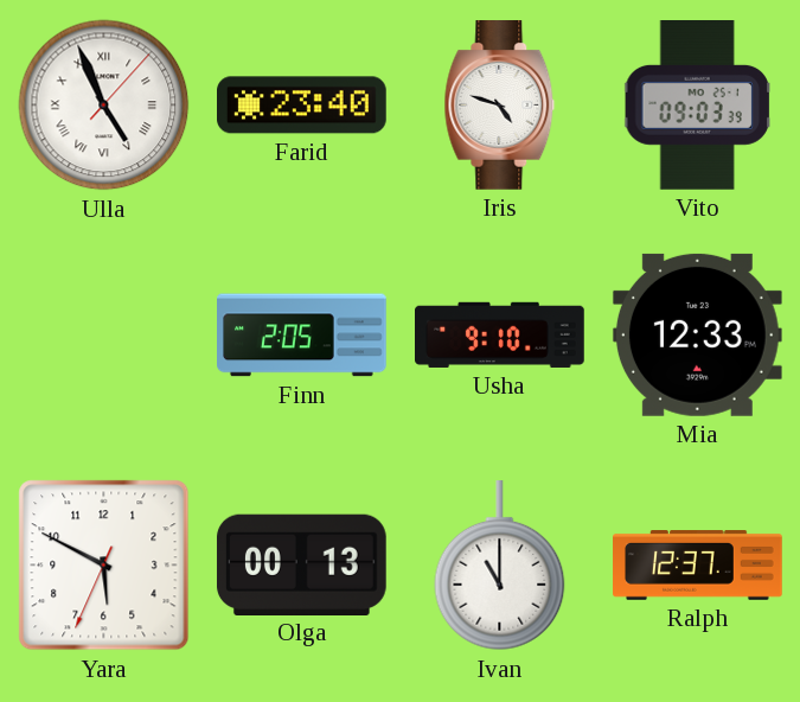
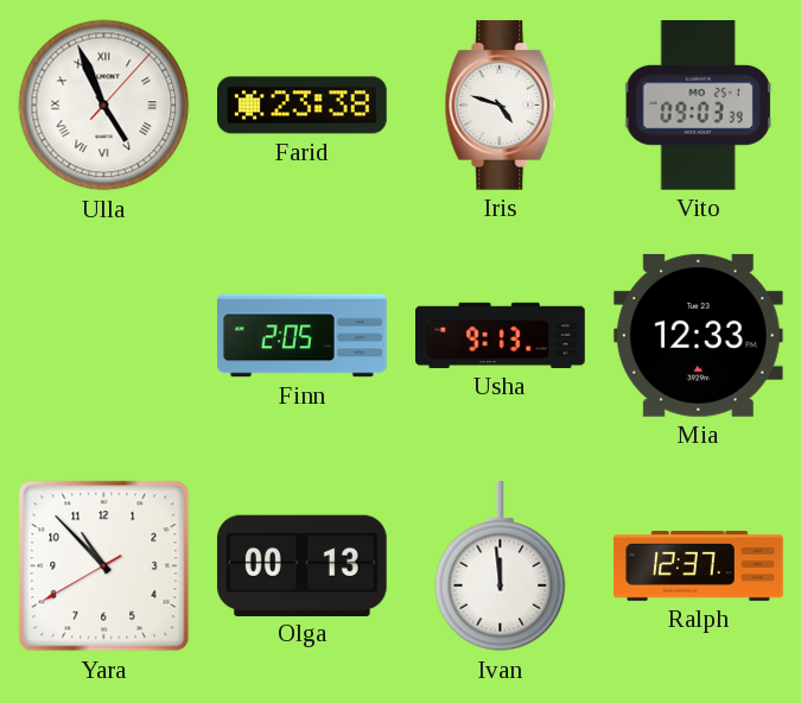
Farid: 23:40 -> 23:38 (303, 106)
Usha: 9:10 -> 9:13 (501, 335)
Yara: 5:49 -> 10:52 (104, 566)
Ivan: 11:00 -> 11:59 (501, 568)
